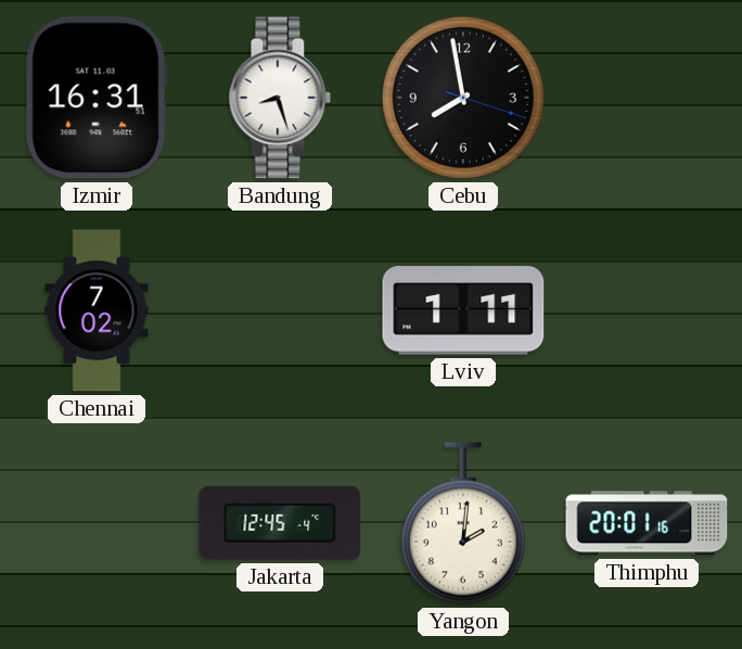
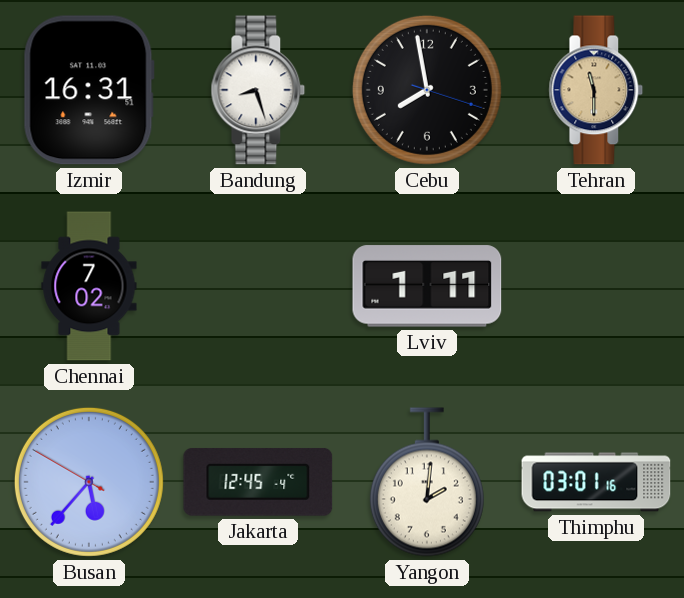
Tehran: none -> 11:30 (596, 90)
Busan: none -> 5:36 (89, 482)
Thimphu: 20:01 -> 03:01 (596, 482)
